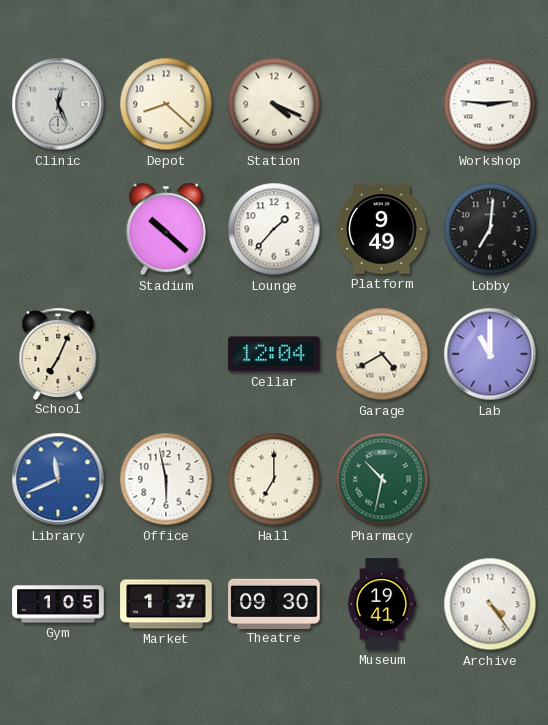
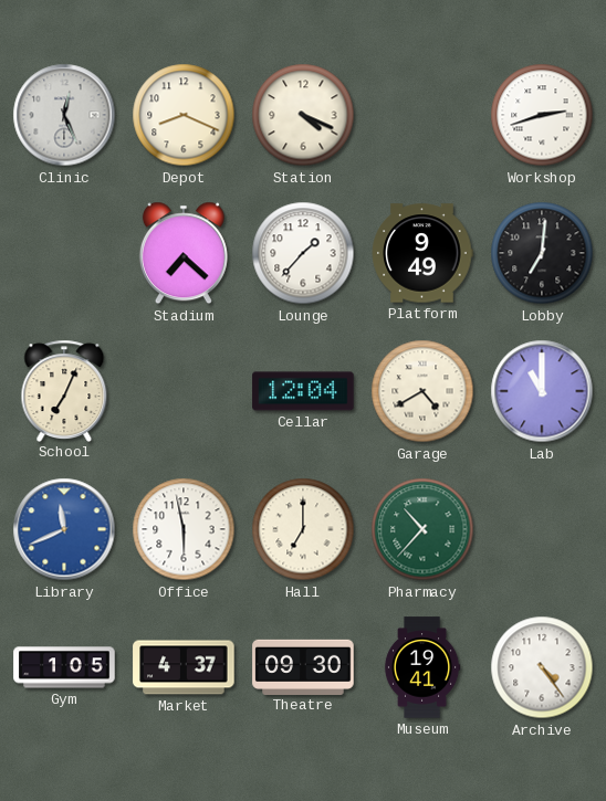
Depot: 8:22 -> 8:19 (184, 115)
Workshop: 2:46 -> 2:42 (542, 115)
Stadium: 10:22 -> 7:22 (184, 253)
Pharmacy: 10:32 -> 10:37 (422, 529)
Market: 1:37 -> 4:37 (184, 667)
